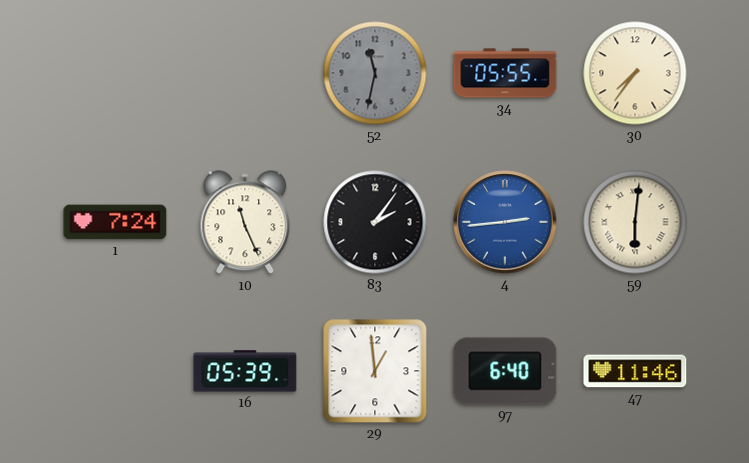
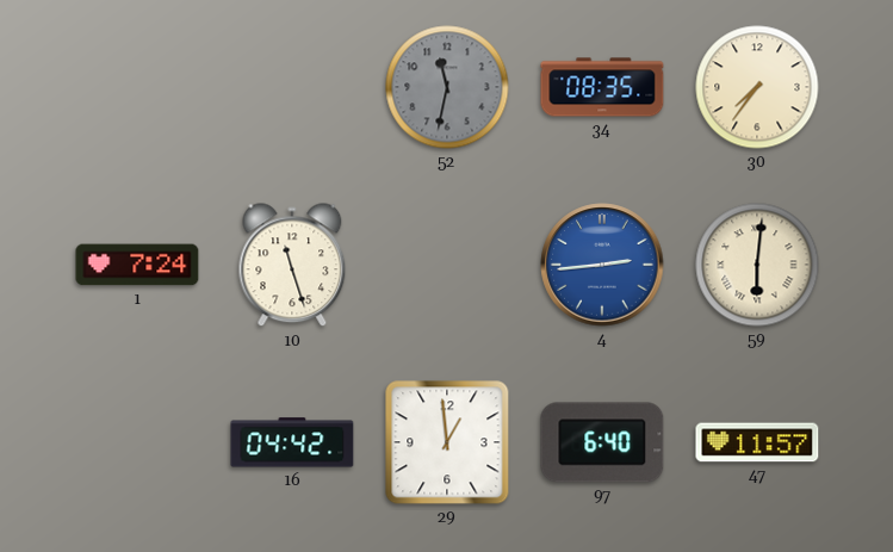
34: 05:55 -> 08:35 (602, 87)
10: 11:26 -> 11:27 (292, 266)
83: 2:06 -> none (375, 222)
16: 05:39 -> 04:42 (292, 442)
47: 11:46 -> 11:57 (757, 442)
